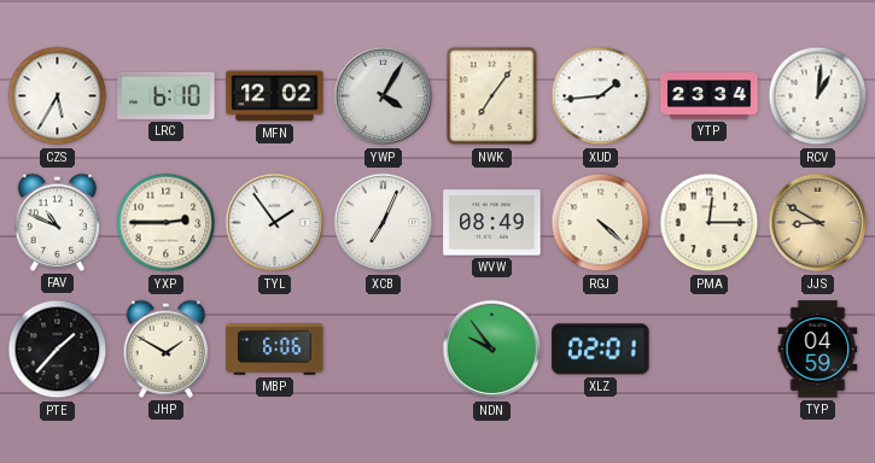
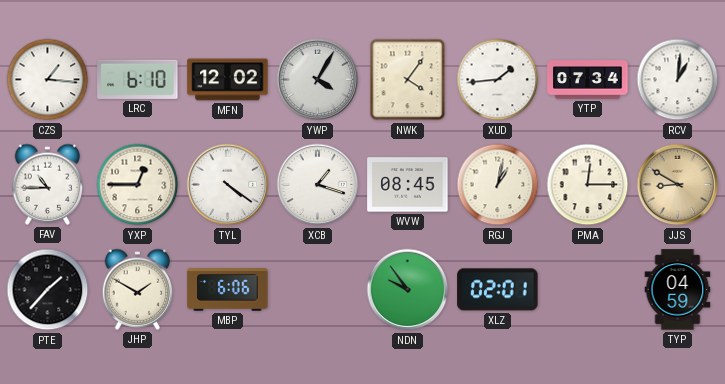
CZS: 5:35 -> 1:16 (48, 80)
NWK: 7:06 -> 4:06 (408, 80)
YTP: 23:34 -> 07:34 (588, 80)
FAV: 10:49 -> 10:45 (48, 184)
YXP: 2:45 -> 12:45 (138, 185)
TYL: 1:54 -> 4:21 (228, 185)
XCB: 7:04 -> 1:18 (318, 185)
WVW: 08:49 -> 08:45 (408, 185)
RGJ: 4:22 -> 1:02 (498, 185)
